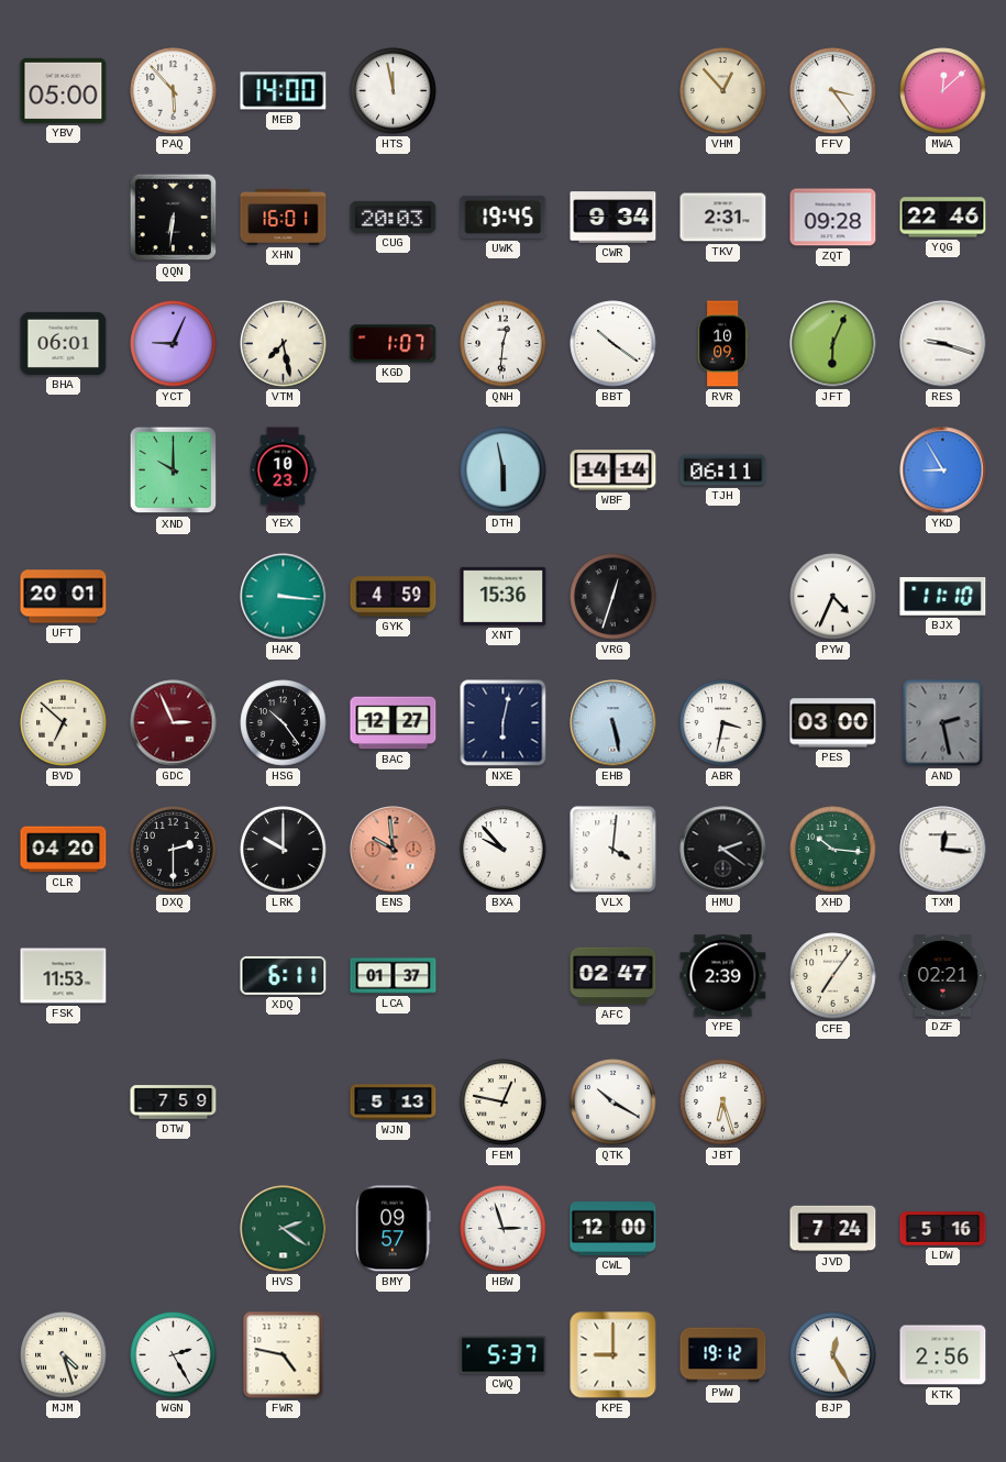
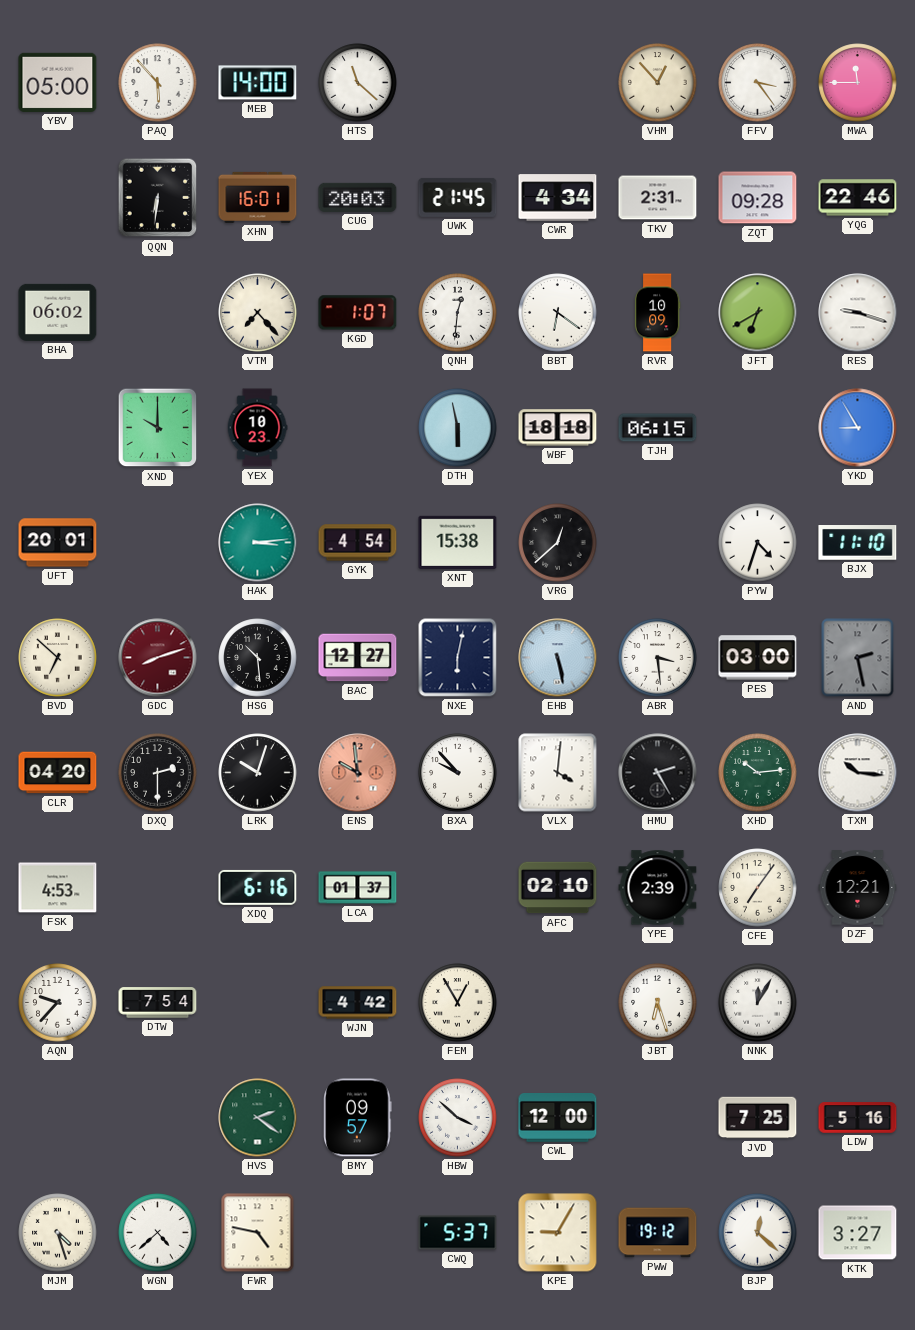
HTS: 11:58 -> 11:22 (358, 83)
MWA: 12:08 -> 11:45 (858, 83)
UWK: 19:45 -> 21:45 (458, 197)
CWR: 9:34 -> 4:34 (558, 198)
BHA: 06:01 -> 06:02 (58, 312)
YCT: 9:04 -> none (174, 344)
VTM: 7:28 -> 7:23 (258, 313)
BBT: 10:21 -> 6:21 (558, 313)
JFT: 6:04 -> 6:40 (758, 313)
WBF: 14:14 -> 18:18 (558, 428)
TJH: 06:11 -> 06:15 (658, 428)
HAK: 3:16 -> 3:14 (258, 543)
GYK: 4:59 -> 4:54 (358, 543)
XNT: 15:36 -> 15:38 (458, 542)
VRG: 12:33 -> 12:38 (558, 543)
PYW: 4:34 -> 4:33 (758, 543)
GDC: 2:56 -> 8:12 (158, 658)
HSG: 10:24 -> 10:29 (258, 658)
ABR: 3:32 -> 3:29 (658, 658)
LRK: 10:00 -> 10:03 (258, 773)
HMU: 2:21 -> 2:25 (658, 773)
XHD: 10:16 -> 10:14 (758, 773)
TXM: 12:16 -> 10:16 (858, 773)
FSK: 11:53 -> 4:53 (58, 888)
XDQ: 6:11 -> 6:16 (258, 887)
AFC: 02:47 -> 02:10 (558, 888)
DZF: 02:21 -> 12:21 (858, 888)
AQN: none -> 9:37 (58, 1003)
DTW: 7:59 -> 7:54 (158, 1003)
WJN: 5:13 -> 4:42 (358, 1003)
FEM: 12:47 -> 12:55 (458, 1003)
QTK: 10:20 -> none (613, 1103)
NNK: none -> 12:05 (758, 1003)
HBW: 2:57 -> 3:52 (458, 1118)
JVD: 7:24 -> 7:25 (758, 1118)
WGN: 2:25 -> 4:38 (158, 1233)
KPE: 9:00 -> 9:05 (558, 1233)
BJP: 12:25 -> 12:22 (758, 1233)
KTK: 2:56 -> 3:27 (858, 1233)
